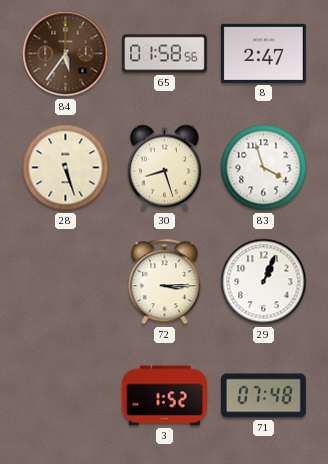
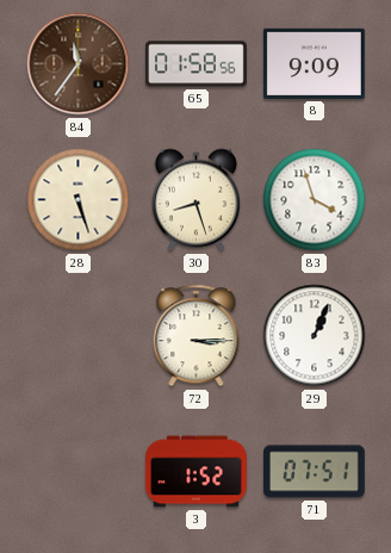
84: 5:36 -> 11:36 (79, 64)
8: 2:47 -> 9:09 (314, 63)
71: 07:48 -> 07:51 (314, 472)
